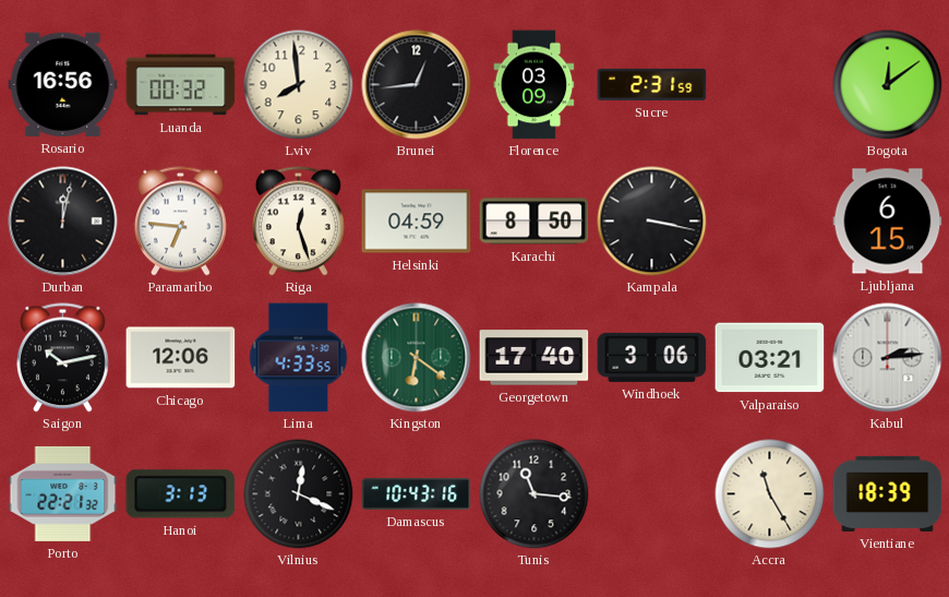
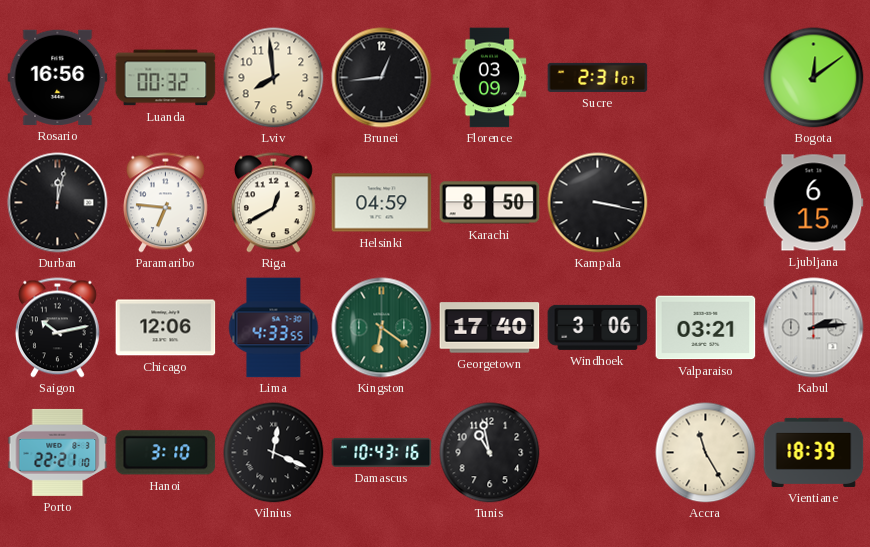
Sucre: 2:31:59 -> 2:31:07 (598, 77)
Riga: 12:27 -> 12:40 (273, 203)
Porto: 22:21:32 -> 22:21:10 (58, 452)
Hanoi: 3:13 -> 3:10 (166, 453)
Tunis: 11:16 -> 10:58 (490, 453)
